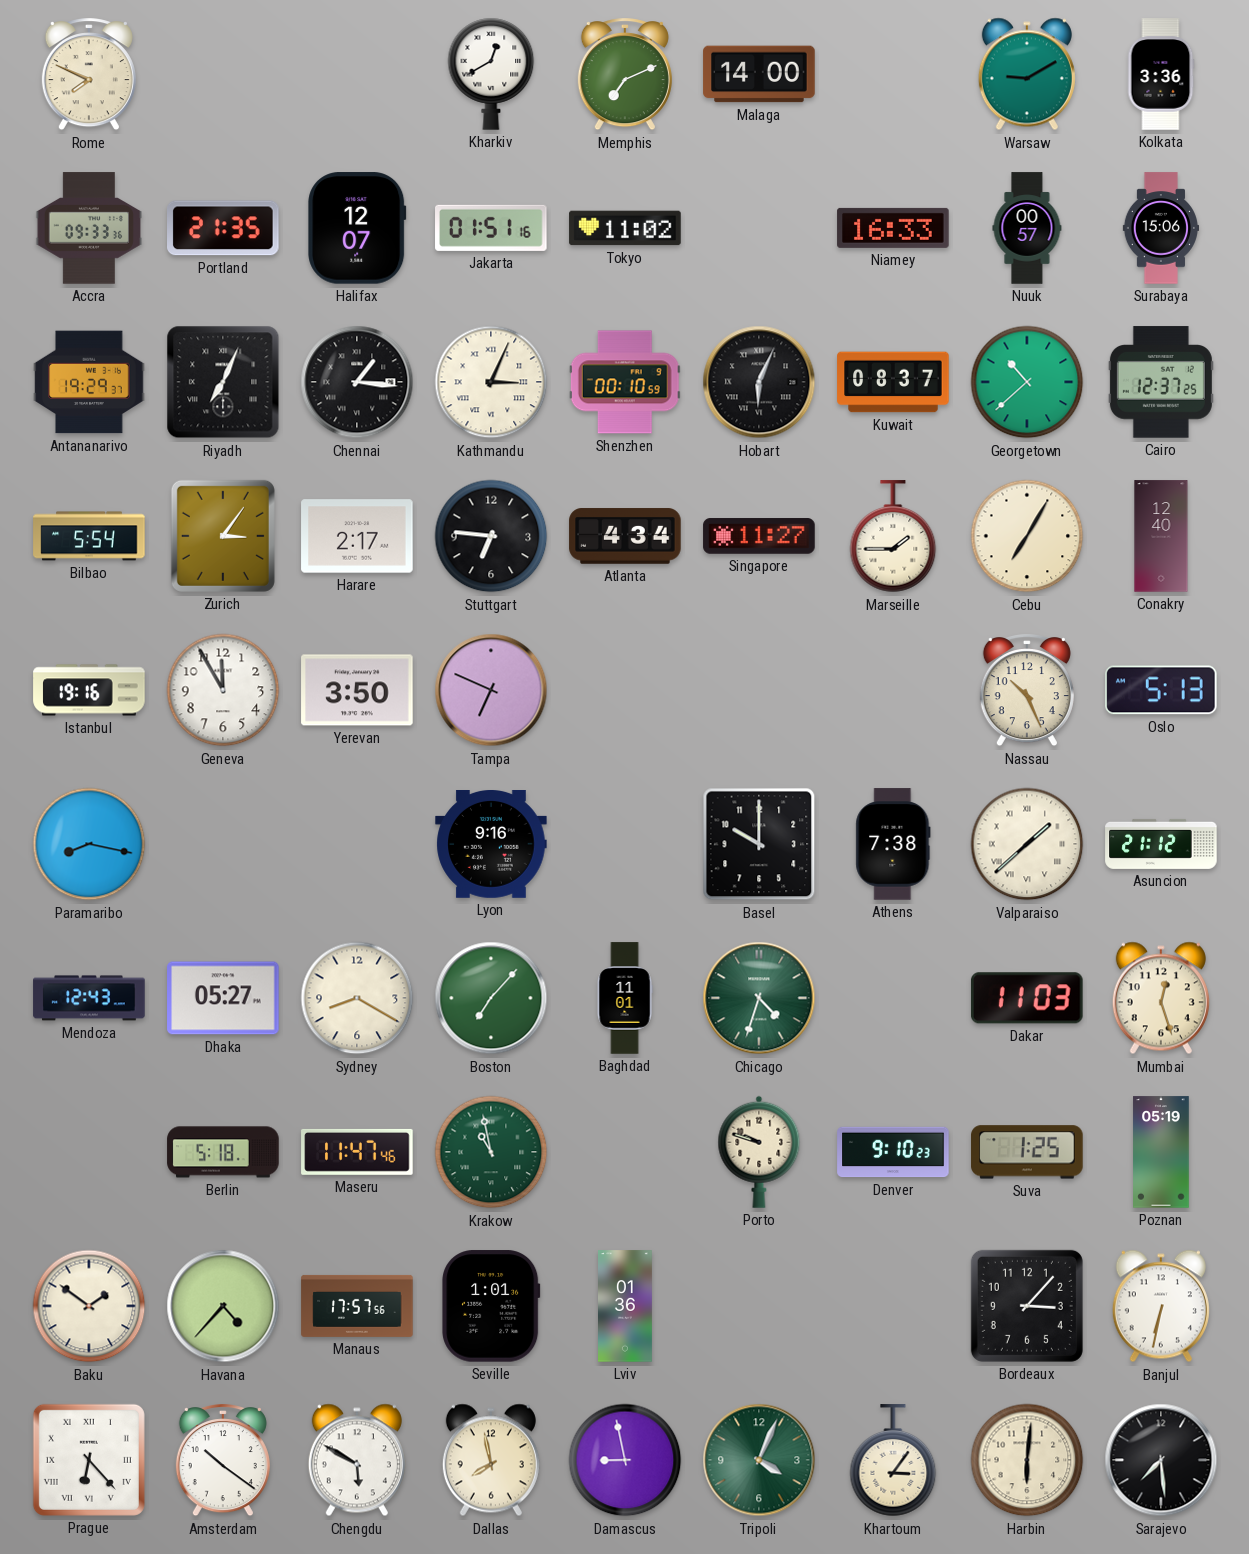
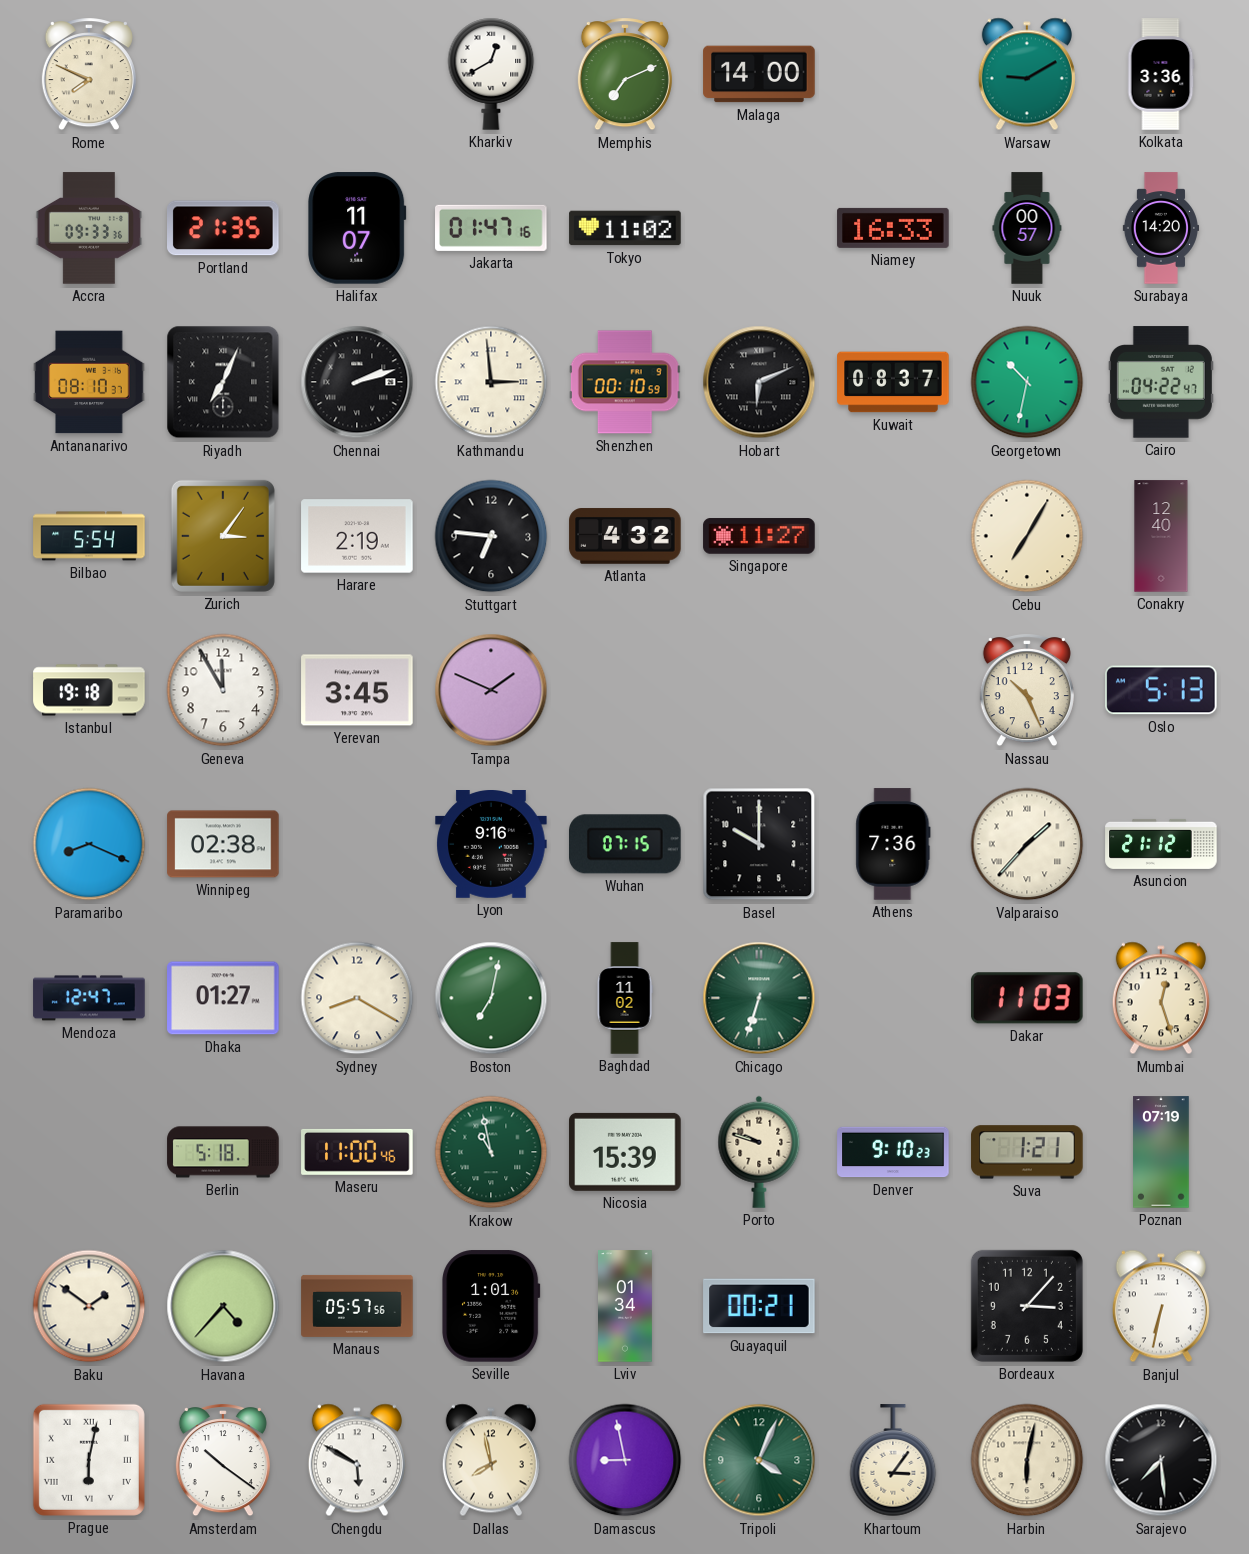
Halifax: 12:07 -> 11:07 (357, 228)
Jakarta: 01:51 -> 01:47 (491, 228)
Surabaya: 15:06 -> 14:20 (1160, 228)
Antananarivo: 19:29 -> 08:10 (89, 382)
Chennai: 1:16 -> 2:12 (357, 382)
Kathmandu: 3:04 -> 2:59 (491, 382)
Hobart: 6:04 -> 6:11 (759, 382)
Georgetown: 10:38 -> 10:32 (1027, 382)
Cairo: 12:37 -> 04:22 (1161, 382)
Harare: 2:17 -> 2:19 (357, 536)
Atlanta: 4:34 -> 4:32 (625, 536)
Marseille: 1:45 -> none (893, 537)
Istanbul: 19:16 -> 19:18 (89, 690)
Yerevan: 3:50 -> 3:45 (357, 690)
Tampa: 6:49 -> 1:49 (491, 690)
Paramaribo: 8:17 -> 8:19 (89, 844)
Winnipeg: none -> 02:38 (223, 844)
Wuhan: none -> 07:15 (626, 844)
Athens: 7:38 -> 7:36 (893, 844)
Valparaiso: 1:38 -> 1:37 (1027, 844)
Mendoza: 12:43 -> 12:47 (89, 998)
Dhaka: 05:27 -> 01:27 (223, 998)
Boston: 7:07 -> 7:02 (491, 998)
Baghdad: 11:01 -> 11:02 (625, 998)
Chicago: 4:33 -> 6:33 (759, 998)
Maseru: 11:47 -> 11:00 (357, 1152)
Nicosia: none -> 15:39 (625, 1152)
Suva: 1:25 -> 1:21 (1027, 1152)
Poznan: 05:19 -> 07:19 (1161, 1152)
Manaus: 17:57 -> 05:57 (357, 1306)
Lviv: 01:36 -> 01:34 (626, 1306)
Guayaquil: none -> 00:21 (759, 1306)
Prague: 6:23 -> 6:02 (89, 1460)
Harbin: 6:01 -> 6:02 (1027, 1460)
